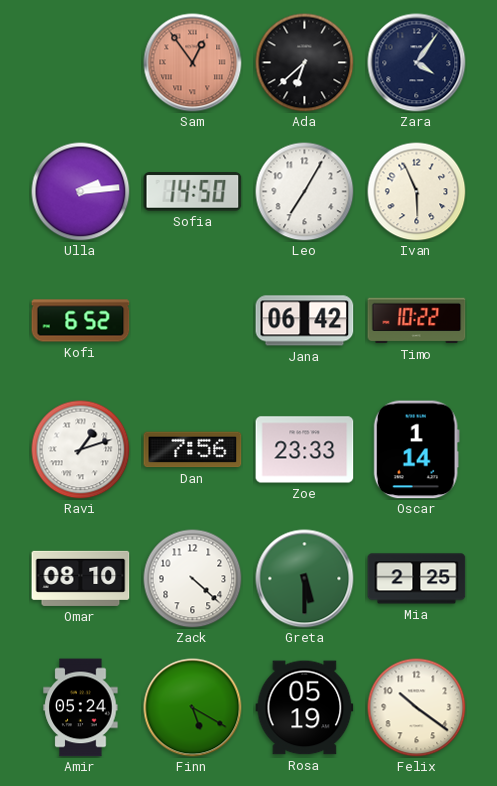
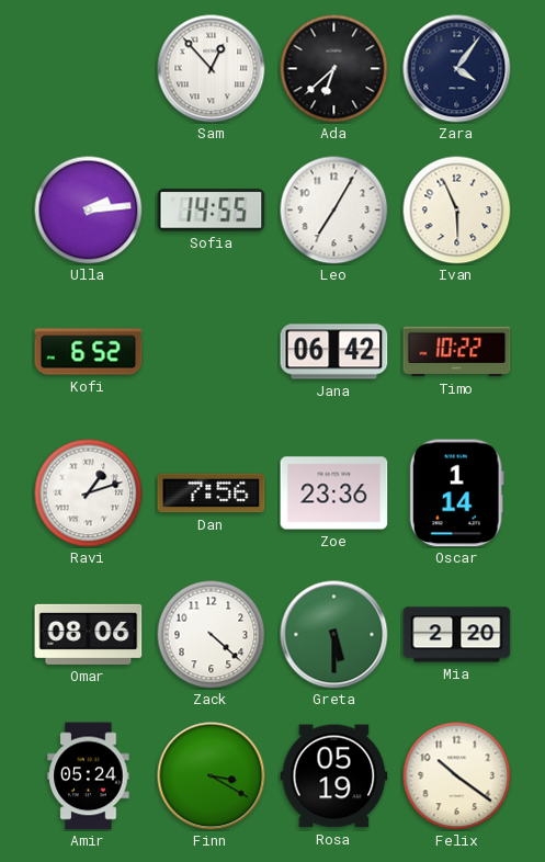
Sam: 12:54 -> 12:53 (212, 69)
Sam dial: salmon -> white (212, 69)
Sofia: 14:50 -> 14:55 (212, 211)
Zoe: 23:33 -> 23:36 (334, 494)
Omar: 08:10 -> 08:06 (89, 634)
Mia: 2:25 -> 2:20 (457, 635)
Finn: 5:20 -> 3:20 (212, 776)
